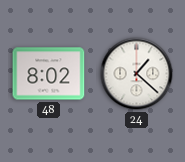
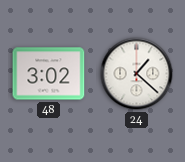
48: 8:02 -> 3:02 (49, 74)
